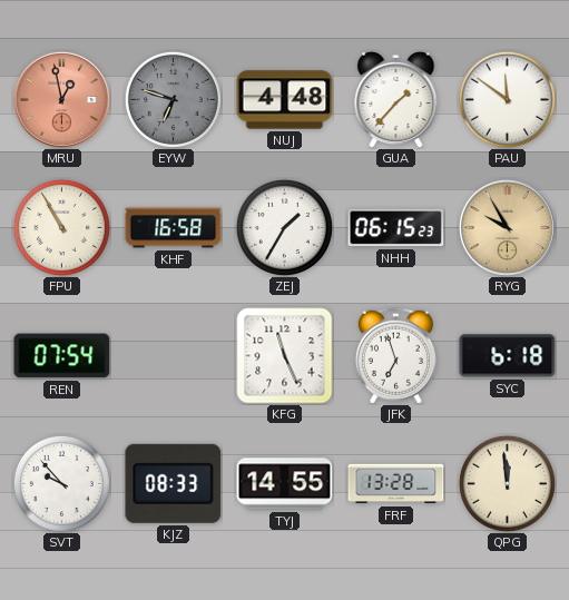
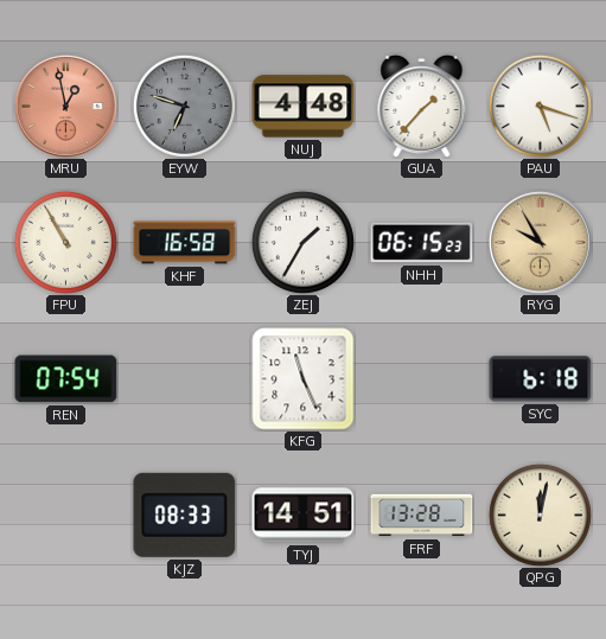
PAU: 11:51 -> 5:18 (540, 106)
JFK: 6:57 -> none (395, 355)
SVT: 9:53 -> none (61, 483)
TYJ: 14:55 -> 14:51 (304, 516)
QPG: 11:59 -> 12:02 (540, 515)
